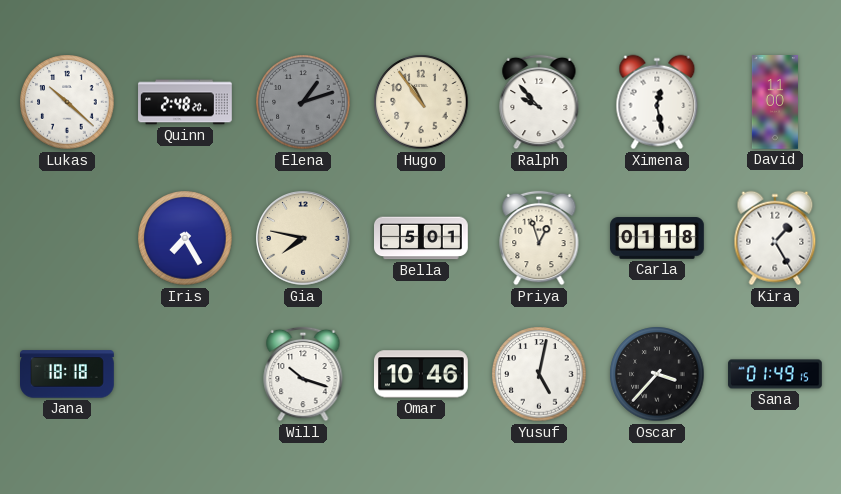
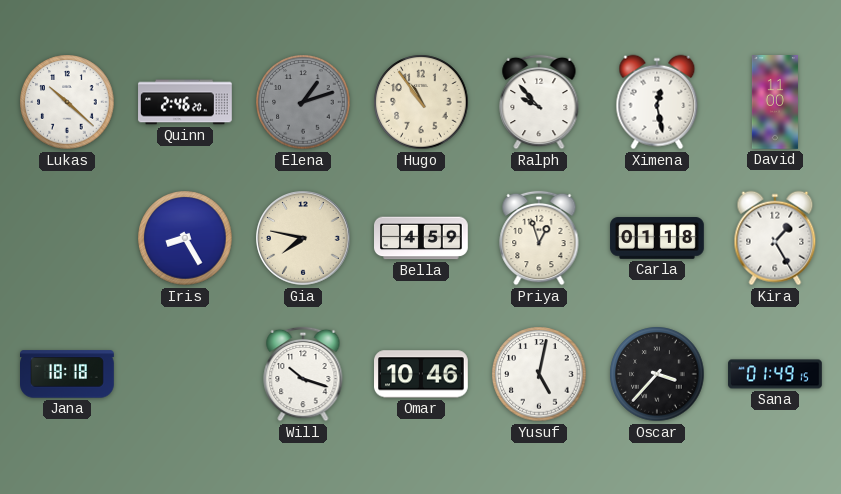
Quinn: 2:48 -> 2:46 (185, 102)
Iris: 7:25 -> 8:25 (185, 238)
Bella: 5:01 -> 4:59 (422, 238)
